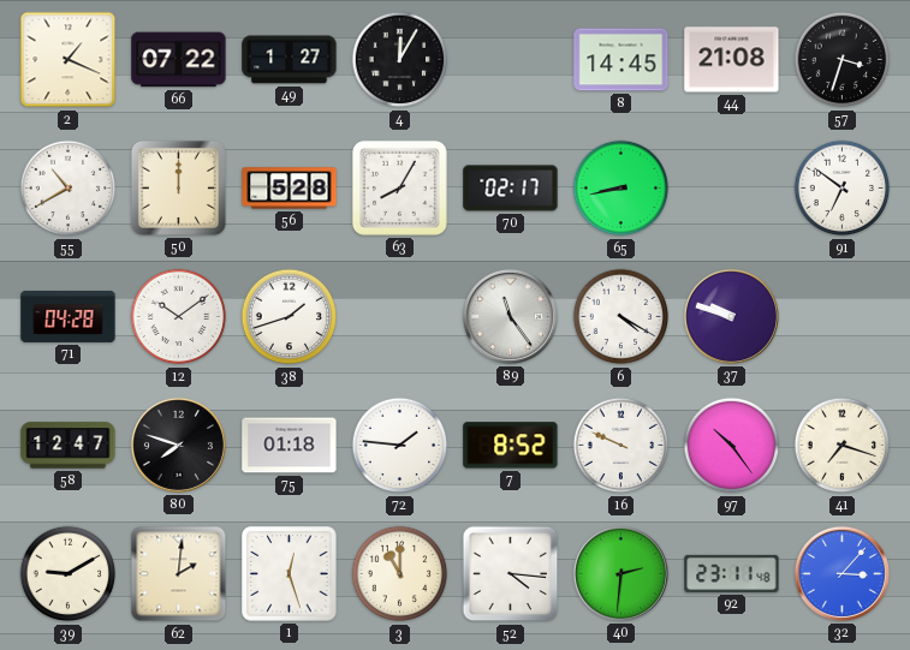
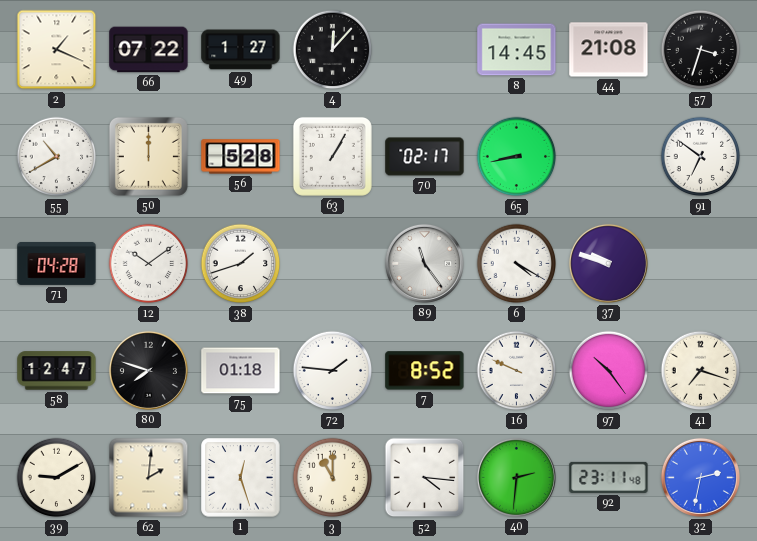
4: 12:05 -> 12:07 (333, 50)
63: 8:05 -> 1:05 (332, 156)
32: 3:07 -> 2:32 (700, 477)
